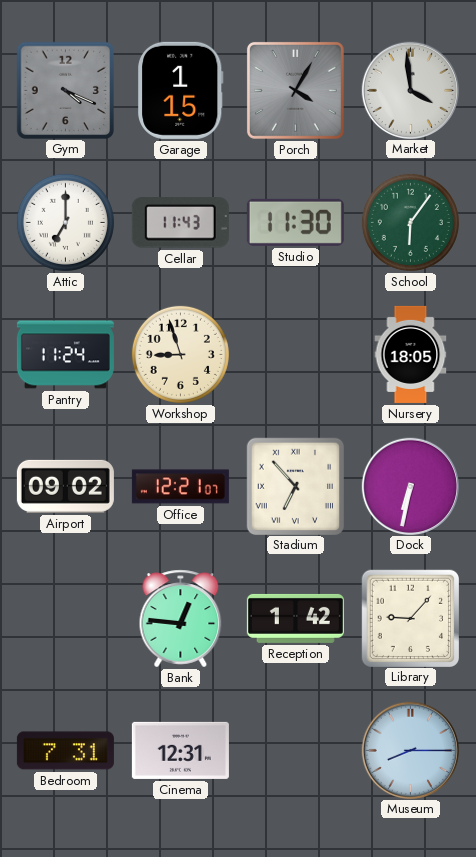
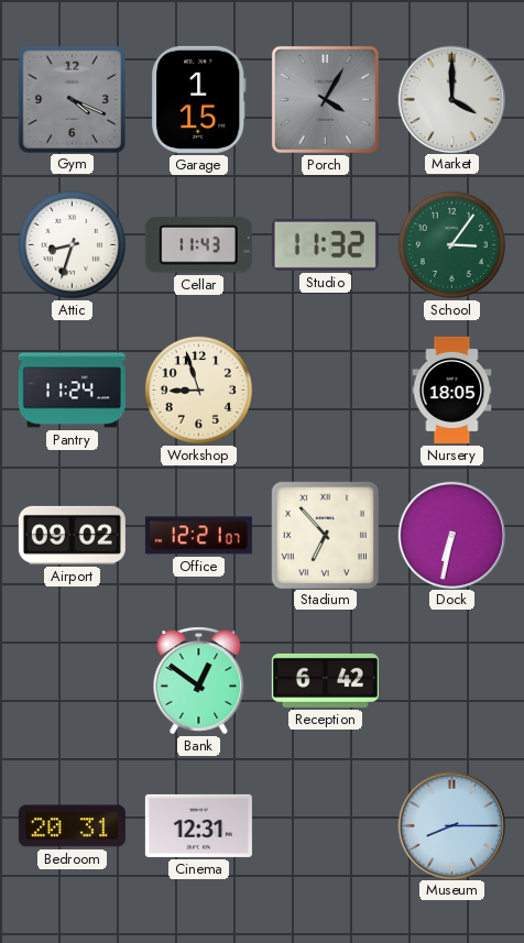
Market: 3:59 -> 4:00 (451, 99)
Attic: 7:00 -> 8:33 (72, 244)
Studio: 11:30 -> 11:32 (325, 244)
School: 6:06 -> 3:06 (451, 244)
Bank: 12:46 -> 12:51 (199, 681)
Reception: 1:42 -> 6:42 (325, 680)
Library: 9:07 -> none (410, 618)
Bedroom: 7:31 -> 20:31 (72, 826)
